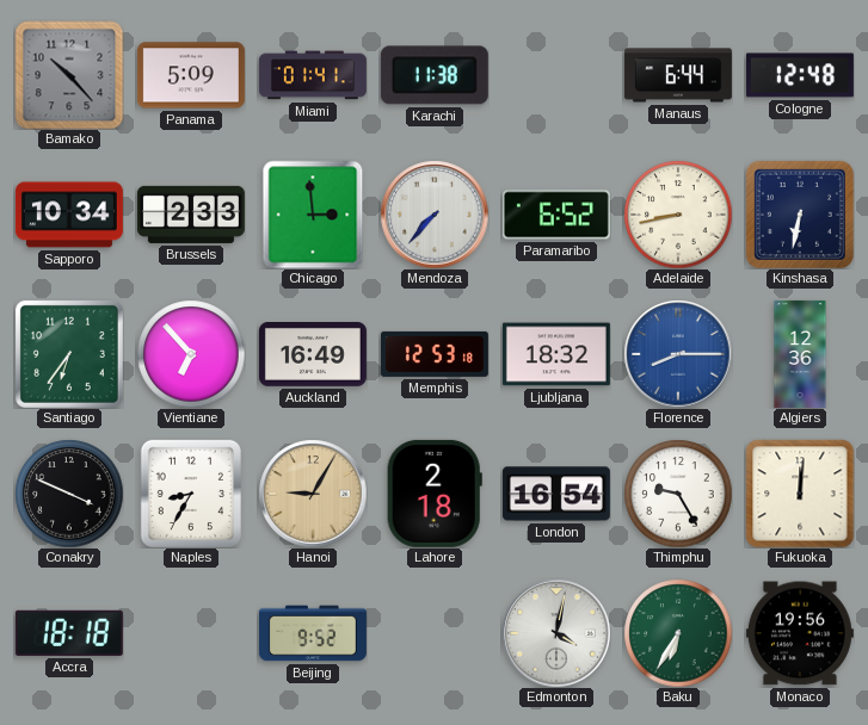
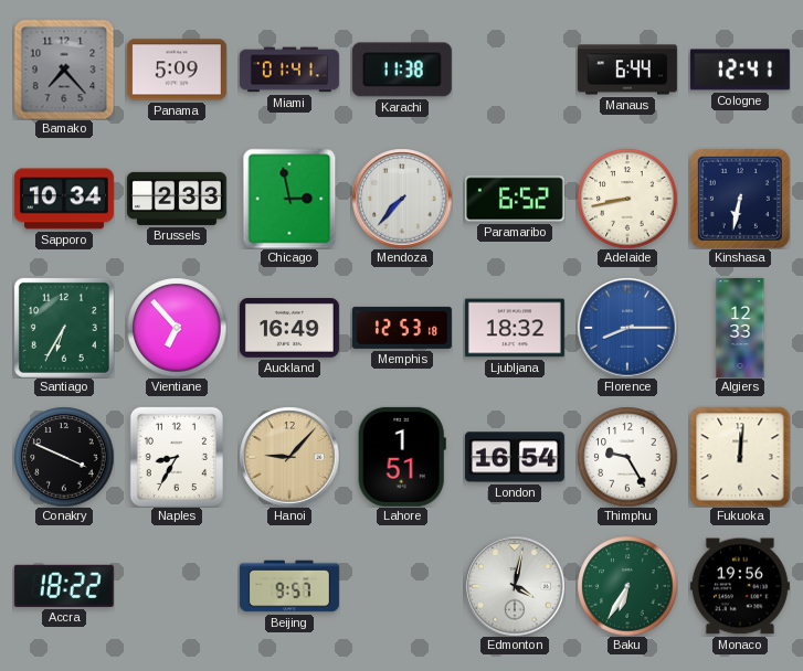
Bamako: 10:23 -> 7:23 (64, 70)
Cologne: 12:48 -> 12:41 (740, 70)
Chicago: 2:59 -> 2:58 (289, 199)
Santiago: 6:36 -> 6:35 (64, 328)
Algiers: 12:36 -> 12:33 (740, 328)
Hanoi: 9:05 -> 9:07 (289, 457)
Lahore: 2:18 -> 1:51 (402, 457)
Accra: 18:18 -> 18:22 (64, 586)
Beijing: 9:52 -> 9:57 (289, 586)
